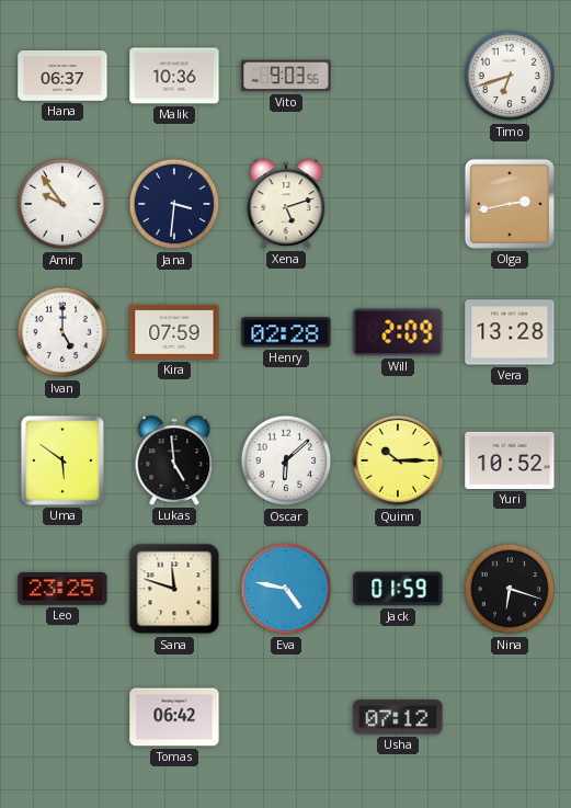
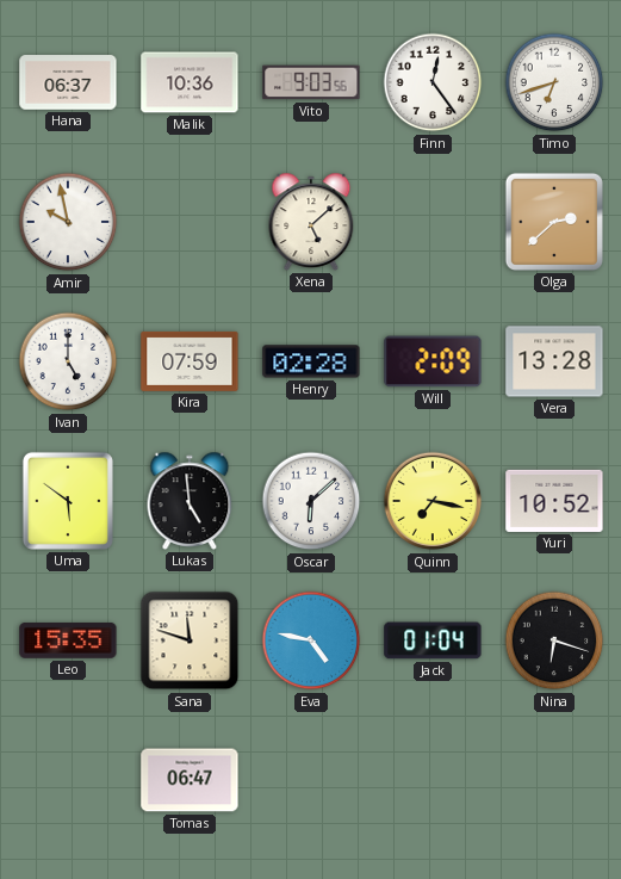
Finn: none -> 12:24 (433, 82)
Amir: 9:54 -> 9:58 (68, 222)
Jana: 3:31 -> none (174, 204)
Xena: 5:12 -> 5:08 (311, 222)
Olga: 2:43 -> 2:38 (554, 222)
Quinn: 10:15 -> 7:17 (433, 501)
Leo: 23:25 -> 15:35 (68, 640)
Jack: 01:59 -> 01:04 (433, 640)
Tomas: 06:42 -> 06:47 (190, 780)
Usha: 07:12 -> none (398, 717)
